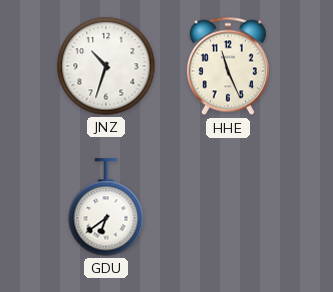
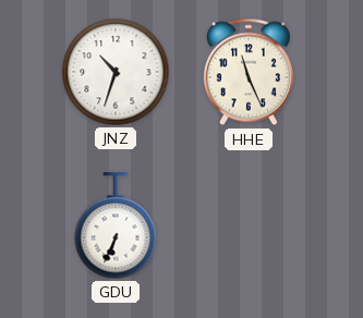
GDU: 6:39 -> 6:34 (116, 225)
